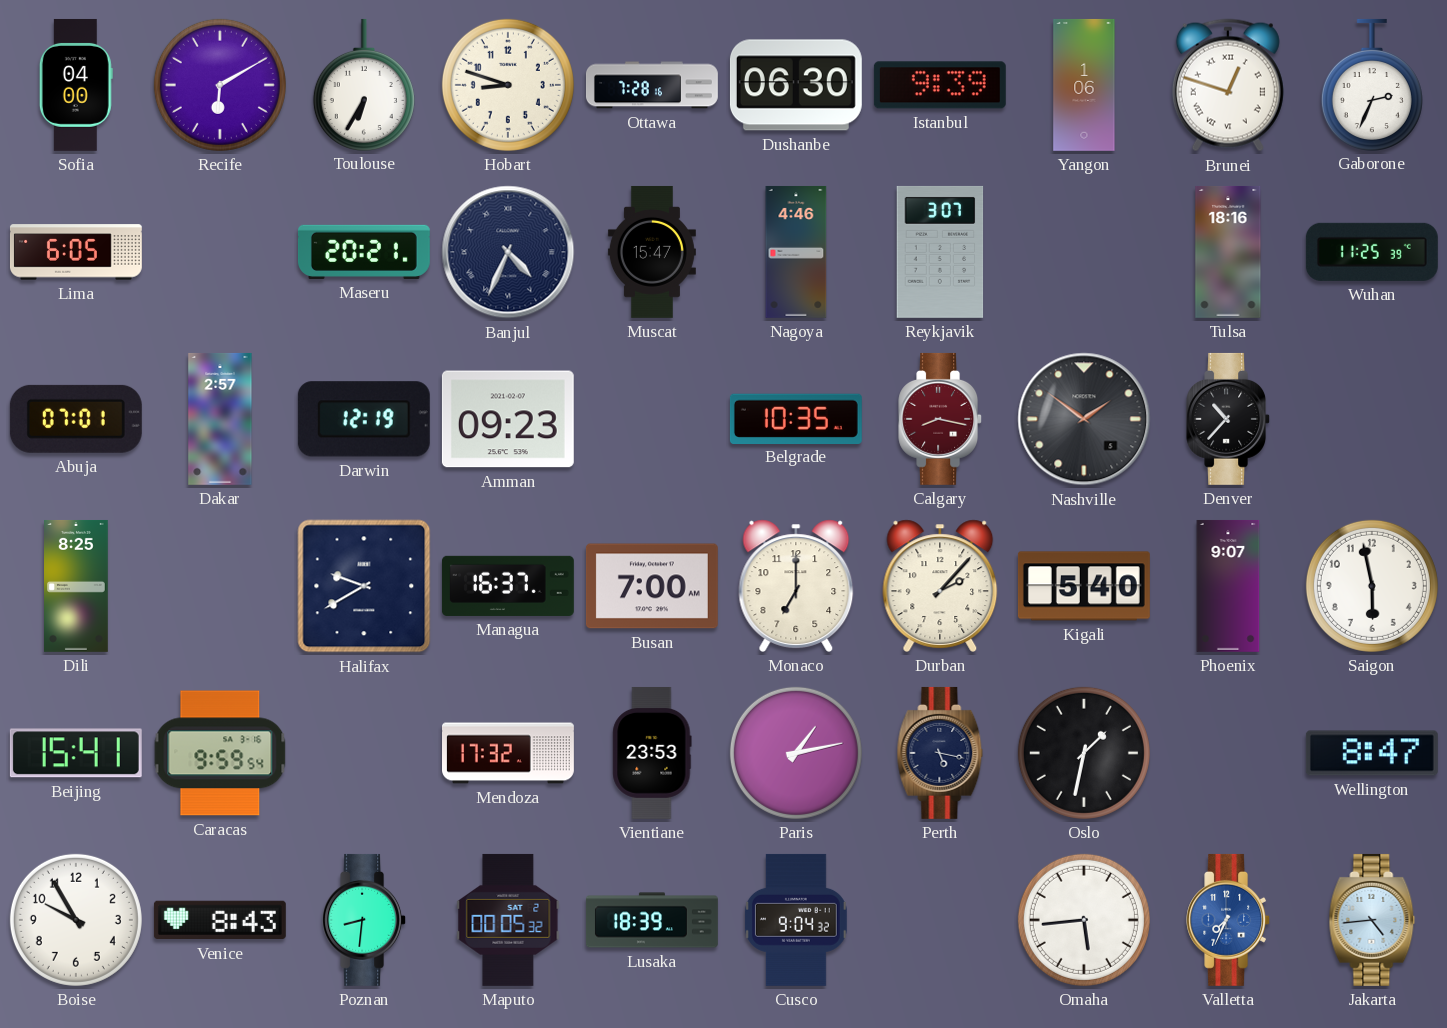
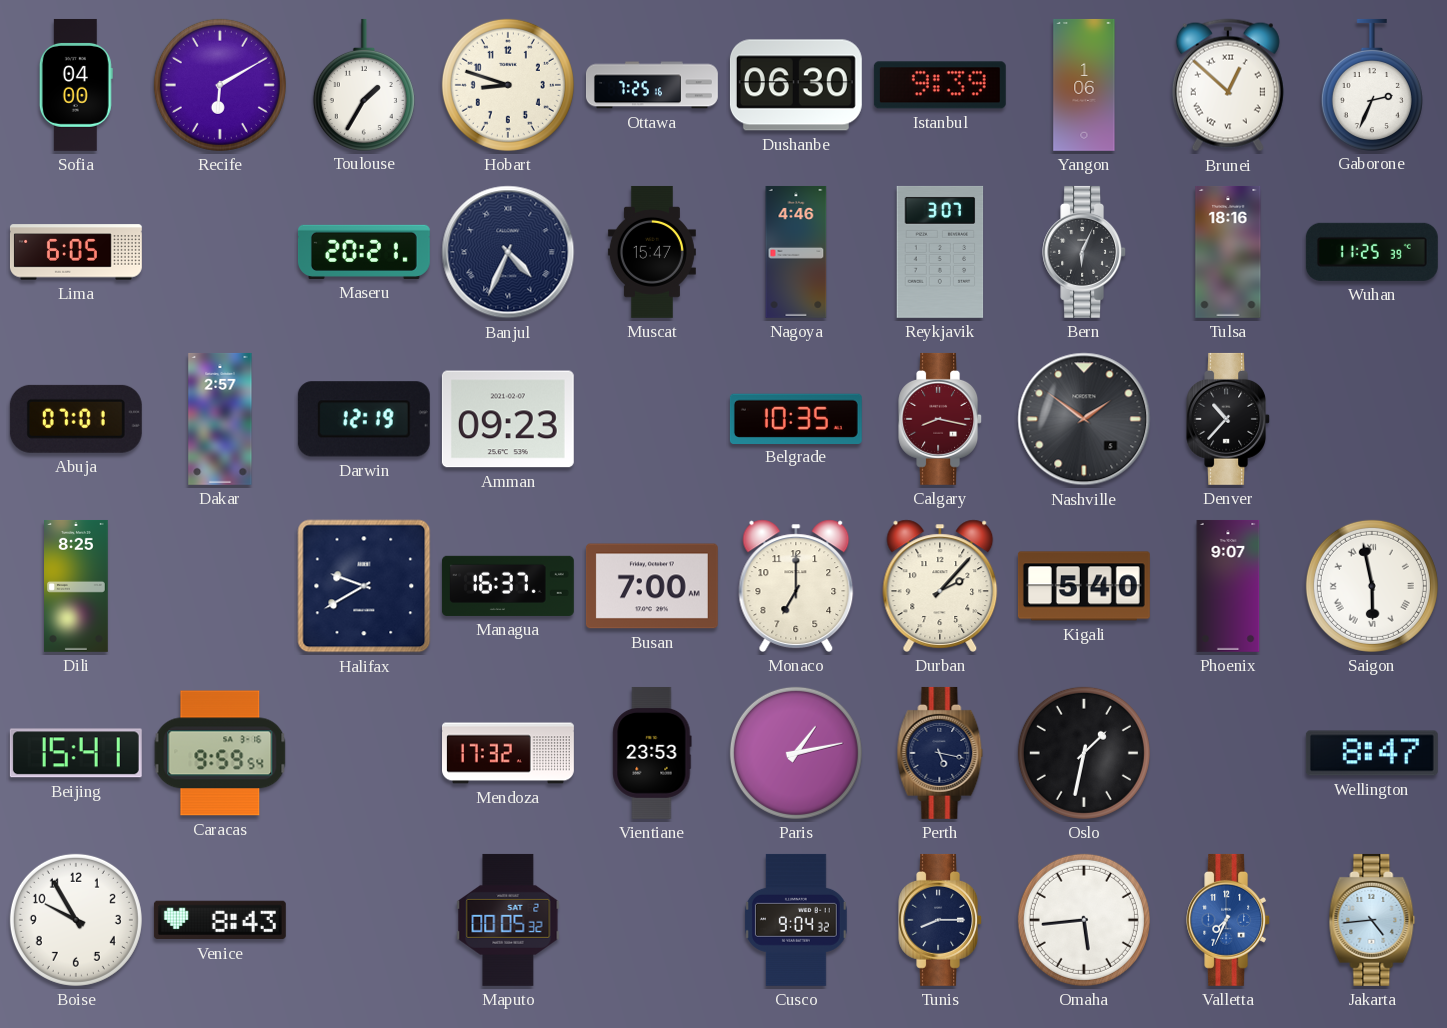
Toulouse: 6:35 -> 1:35 (364, 84)
Ottawa: 7:28 -> 7:25 (652, 85)
Brunei: 12:48 -> 12:52 (1228, 85)
Bern: none -> 6:04 (1085, 252)
Saigon numerals: Arabic -> Roman (1372, 586)
Poznan: 8:31 -> none (365, 920)
Lusaka: 18:39 -> none (652, 920)
Tunis: none -> 8:15 (941, 920)
